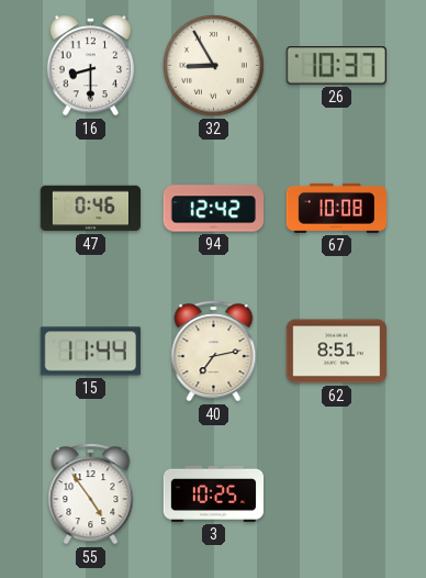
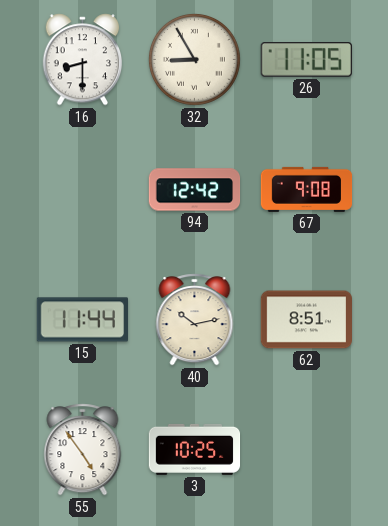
26: 10:37 -> 11:05 (306, 60)
47: 0:46 -> none (91, 209)
67: 10:08 -> 9:08 (307, 189)
40: 7:13 -> 10:13 (195, 320)
